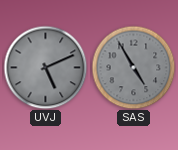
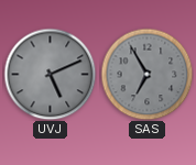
SAS: 4:55 -> 6:55 (146, 74)
